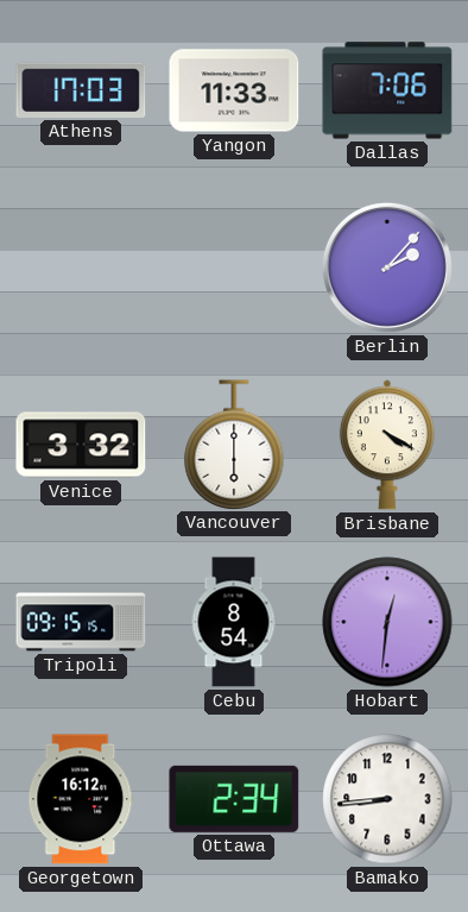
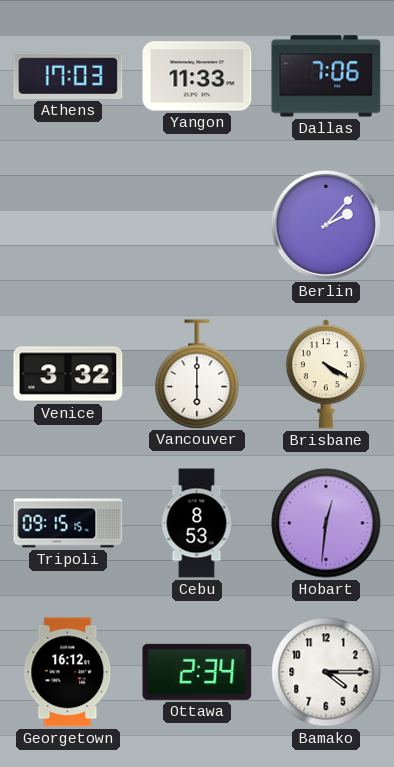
Cebu: 8:54 -> 8:53 (197, 523)
Bamako: 8:44 -> 4:15 (326, 672)
